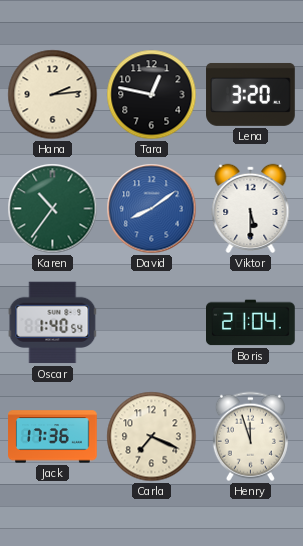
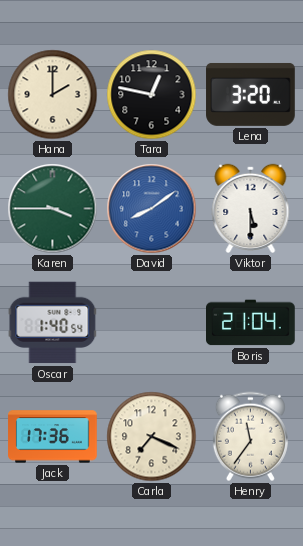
Hana: 2:14 -> 2:00 (53, 95)
Karen: 10:36 -> 3:45 (53, 209)
Henry: 11:57 -> 11:36 (250, 437)
